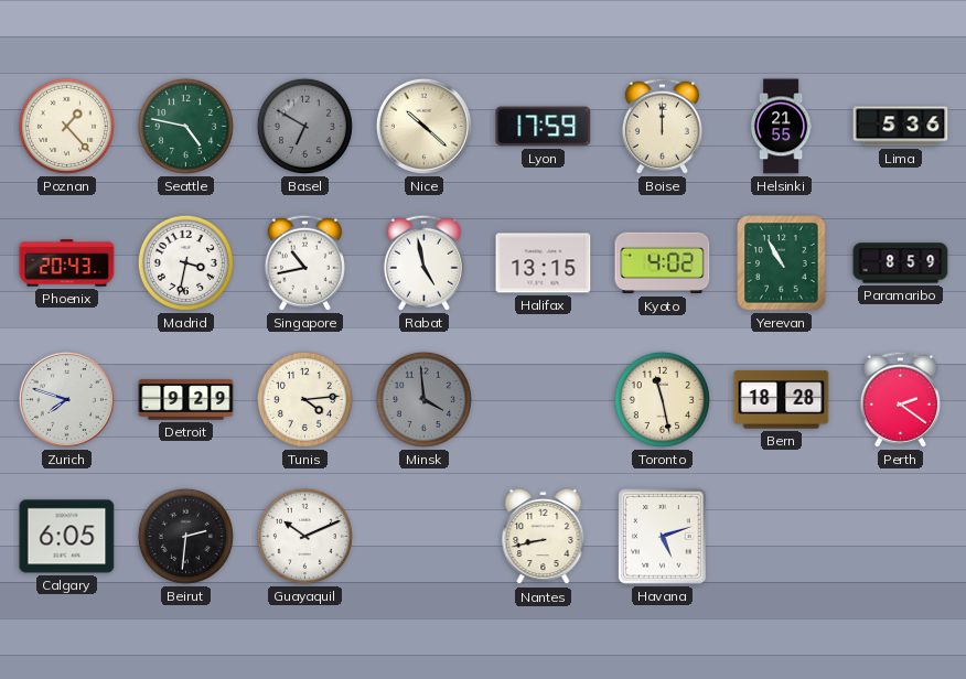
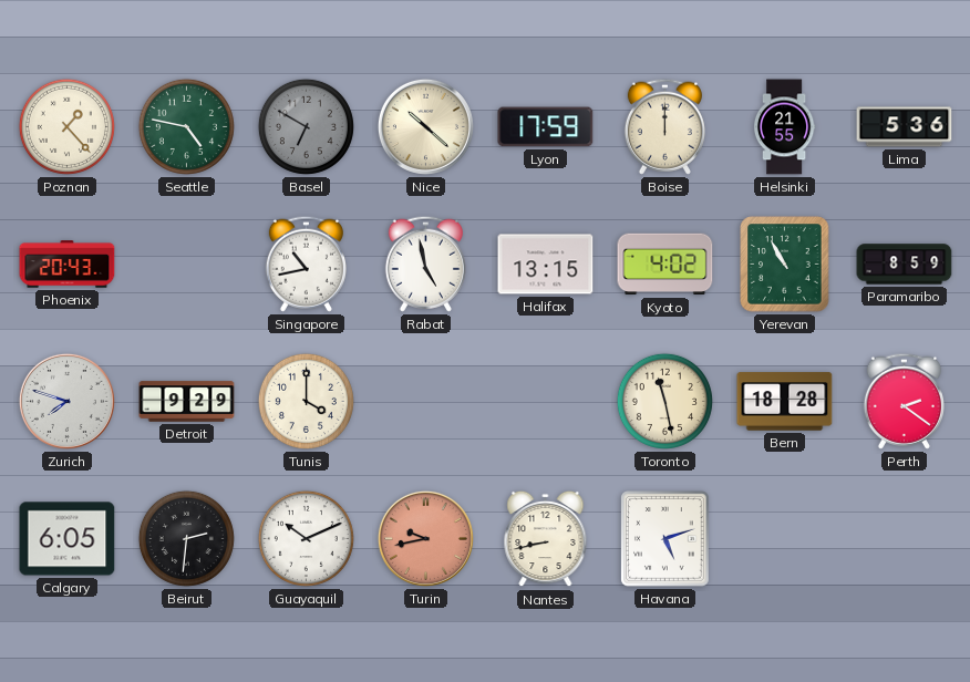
Madrid: 3:32 -> none (185, 262)
Tunis: 4:14 -> 4:00 (306, 401)
Minsk: 3:59 -> none (423, 399)
Turin: none -> 9:43 (425, 538)
